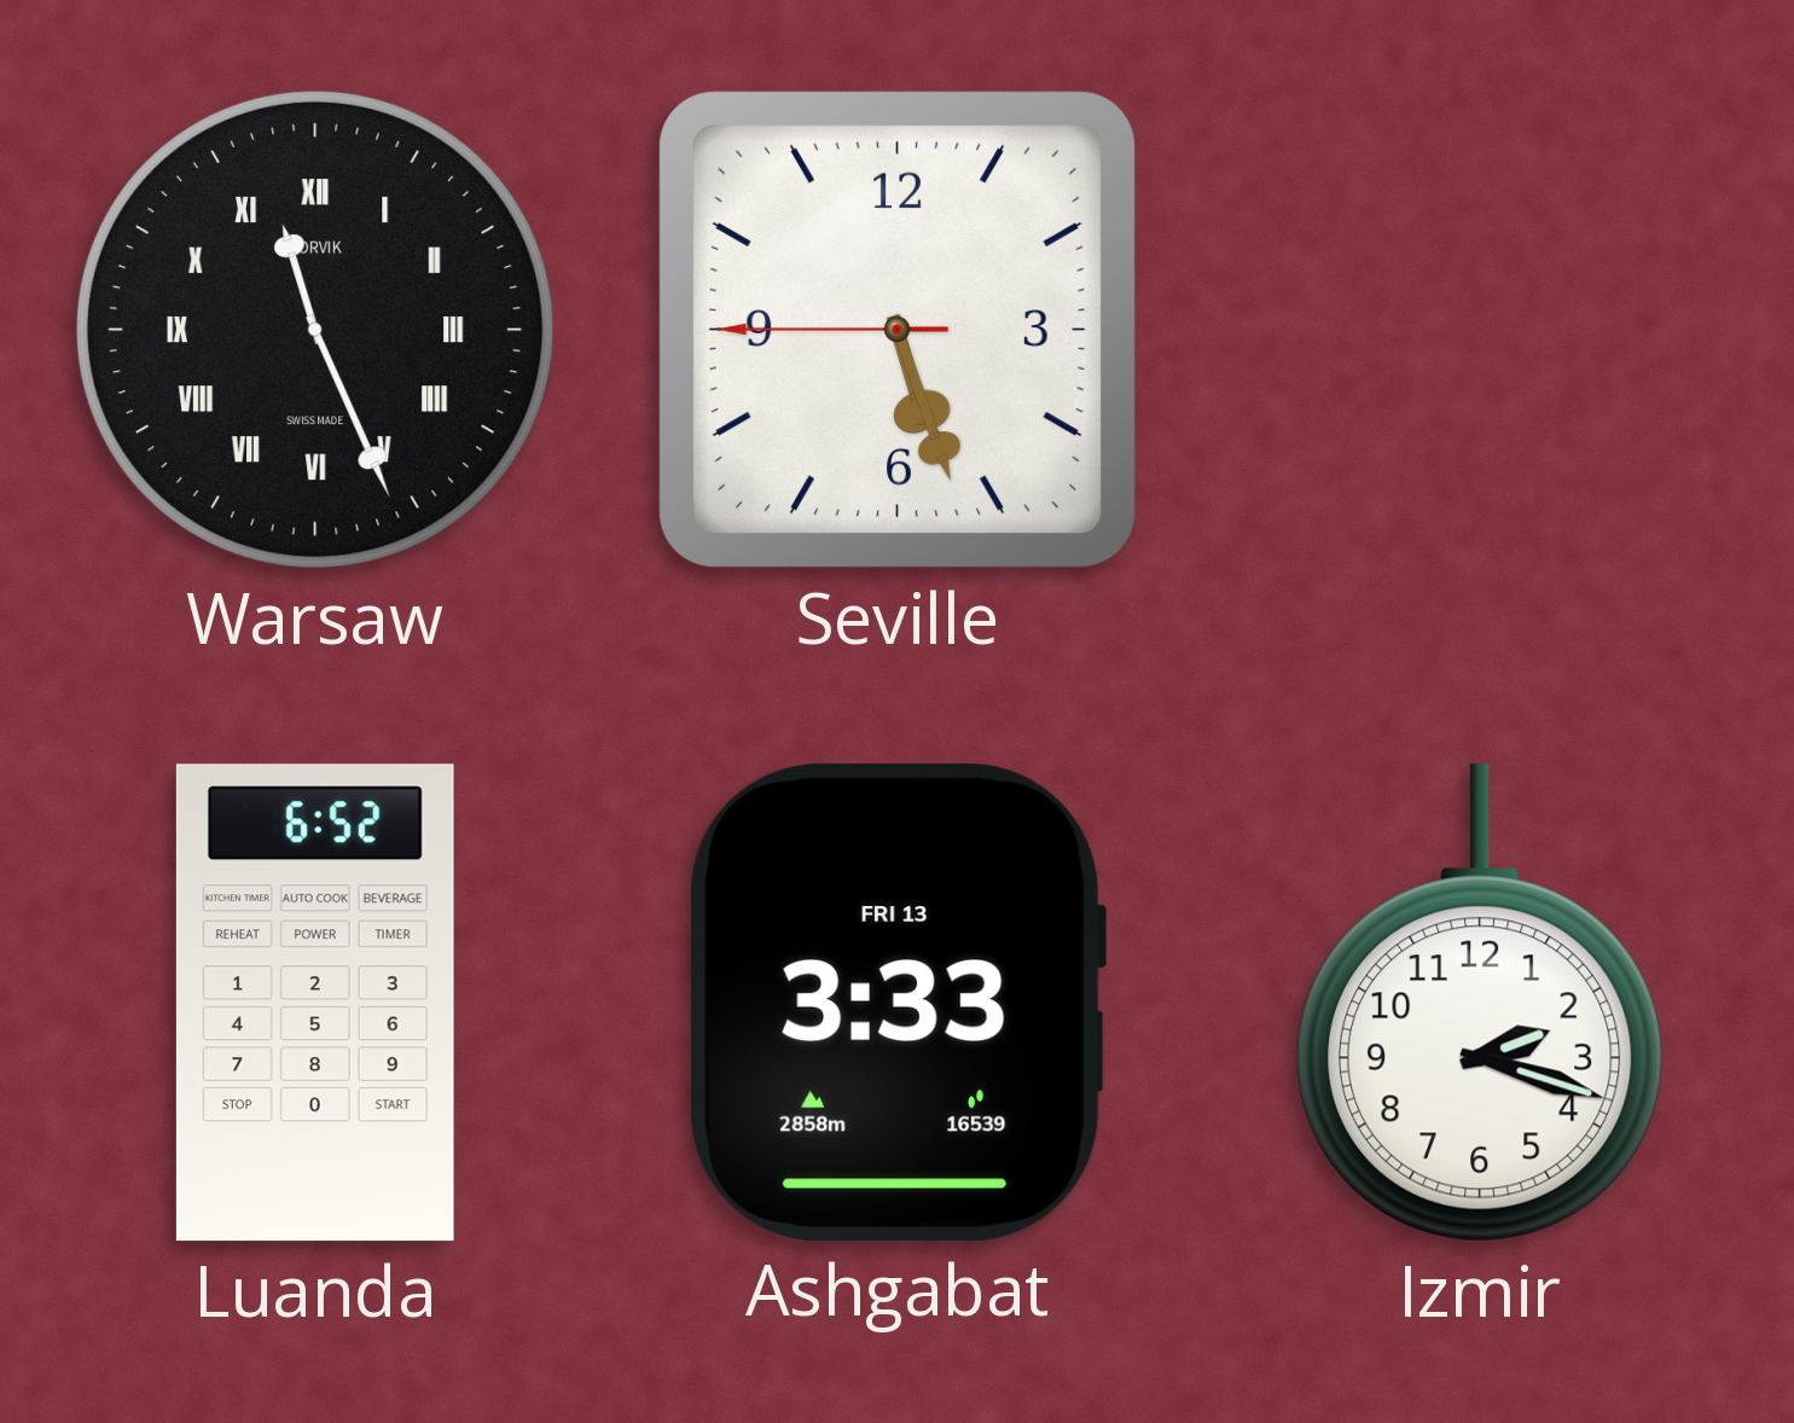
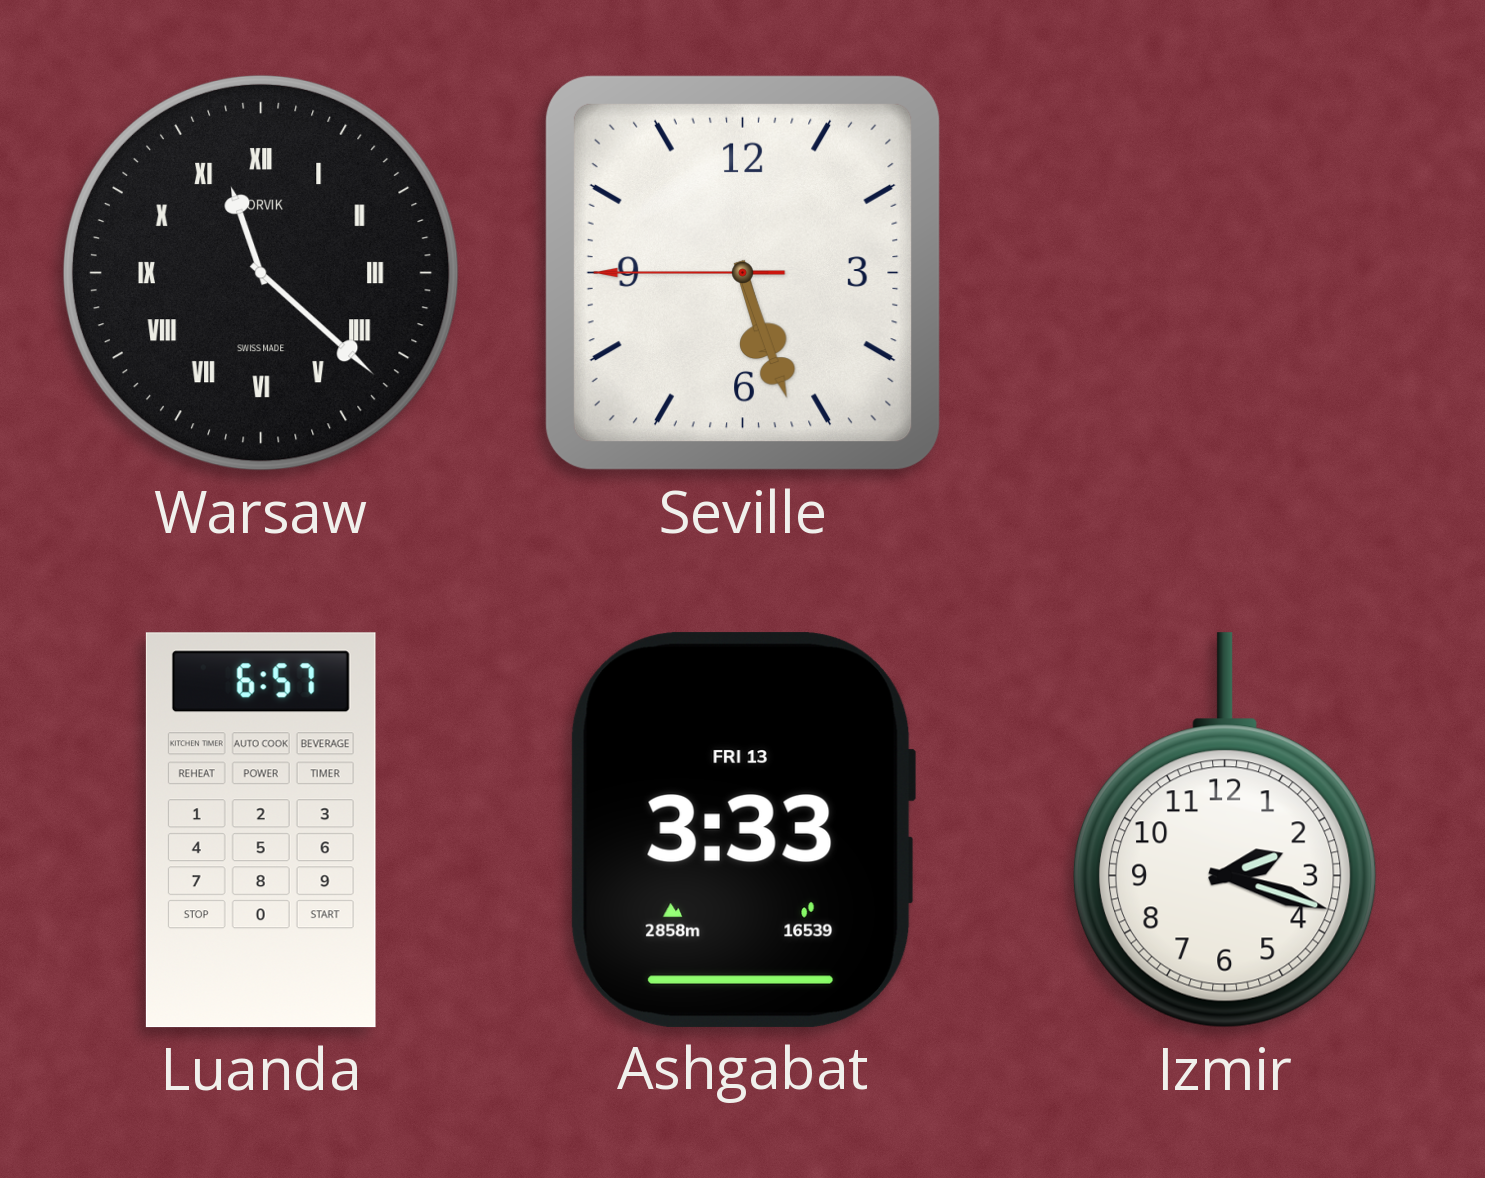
Warsaw: 11:26 -> 11:22 (261, 273)
Luanda: 6:52 -> 6:57 (261, 830)
